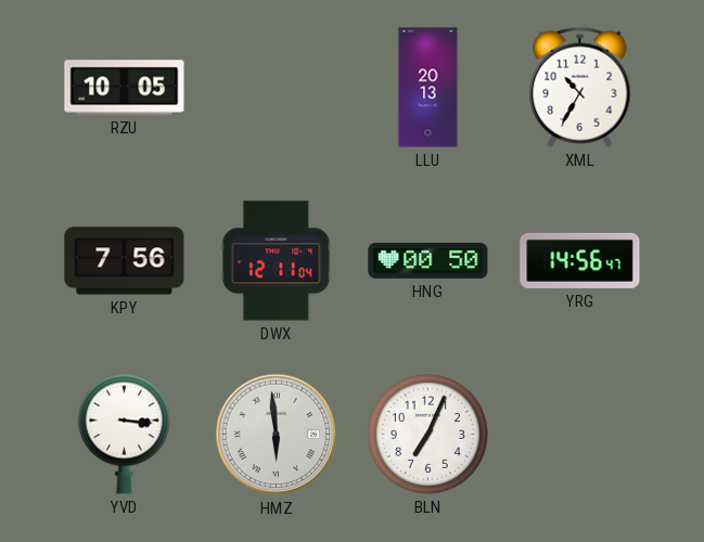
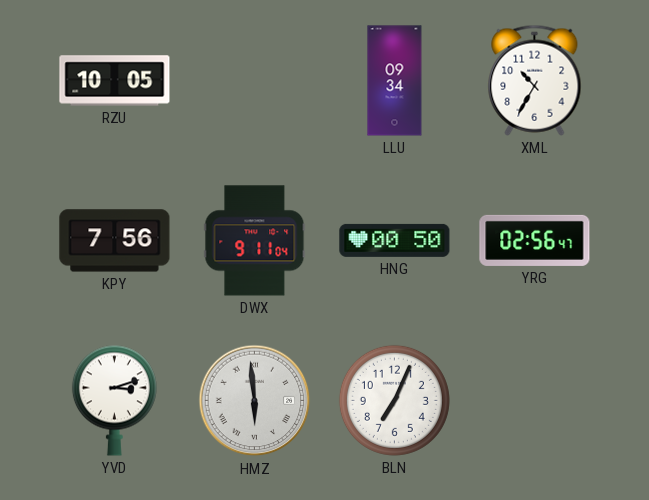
LLU: 20:13 -> 09:34 (395, 81)
DWX: 12:11 -> 9:11 (255, 241)
YRG: 14:56 -> 02:56 (535, 240)
YVD: 3:16 -> 3:12 (114, 400)
